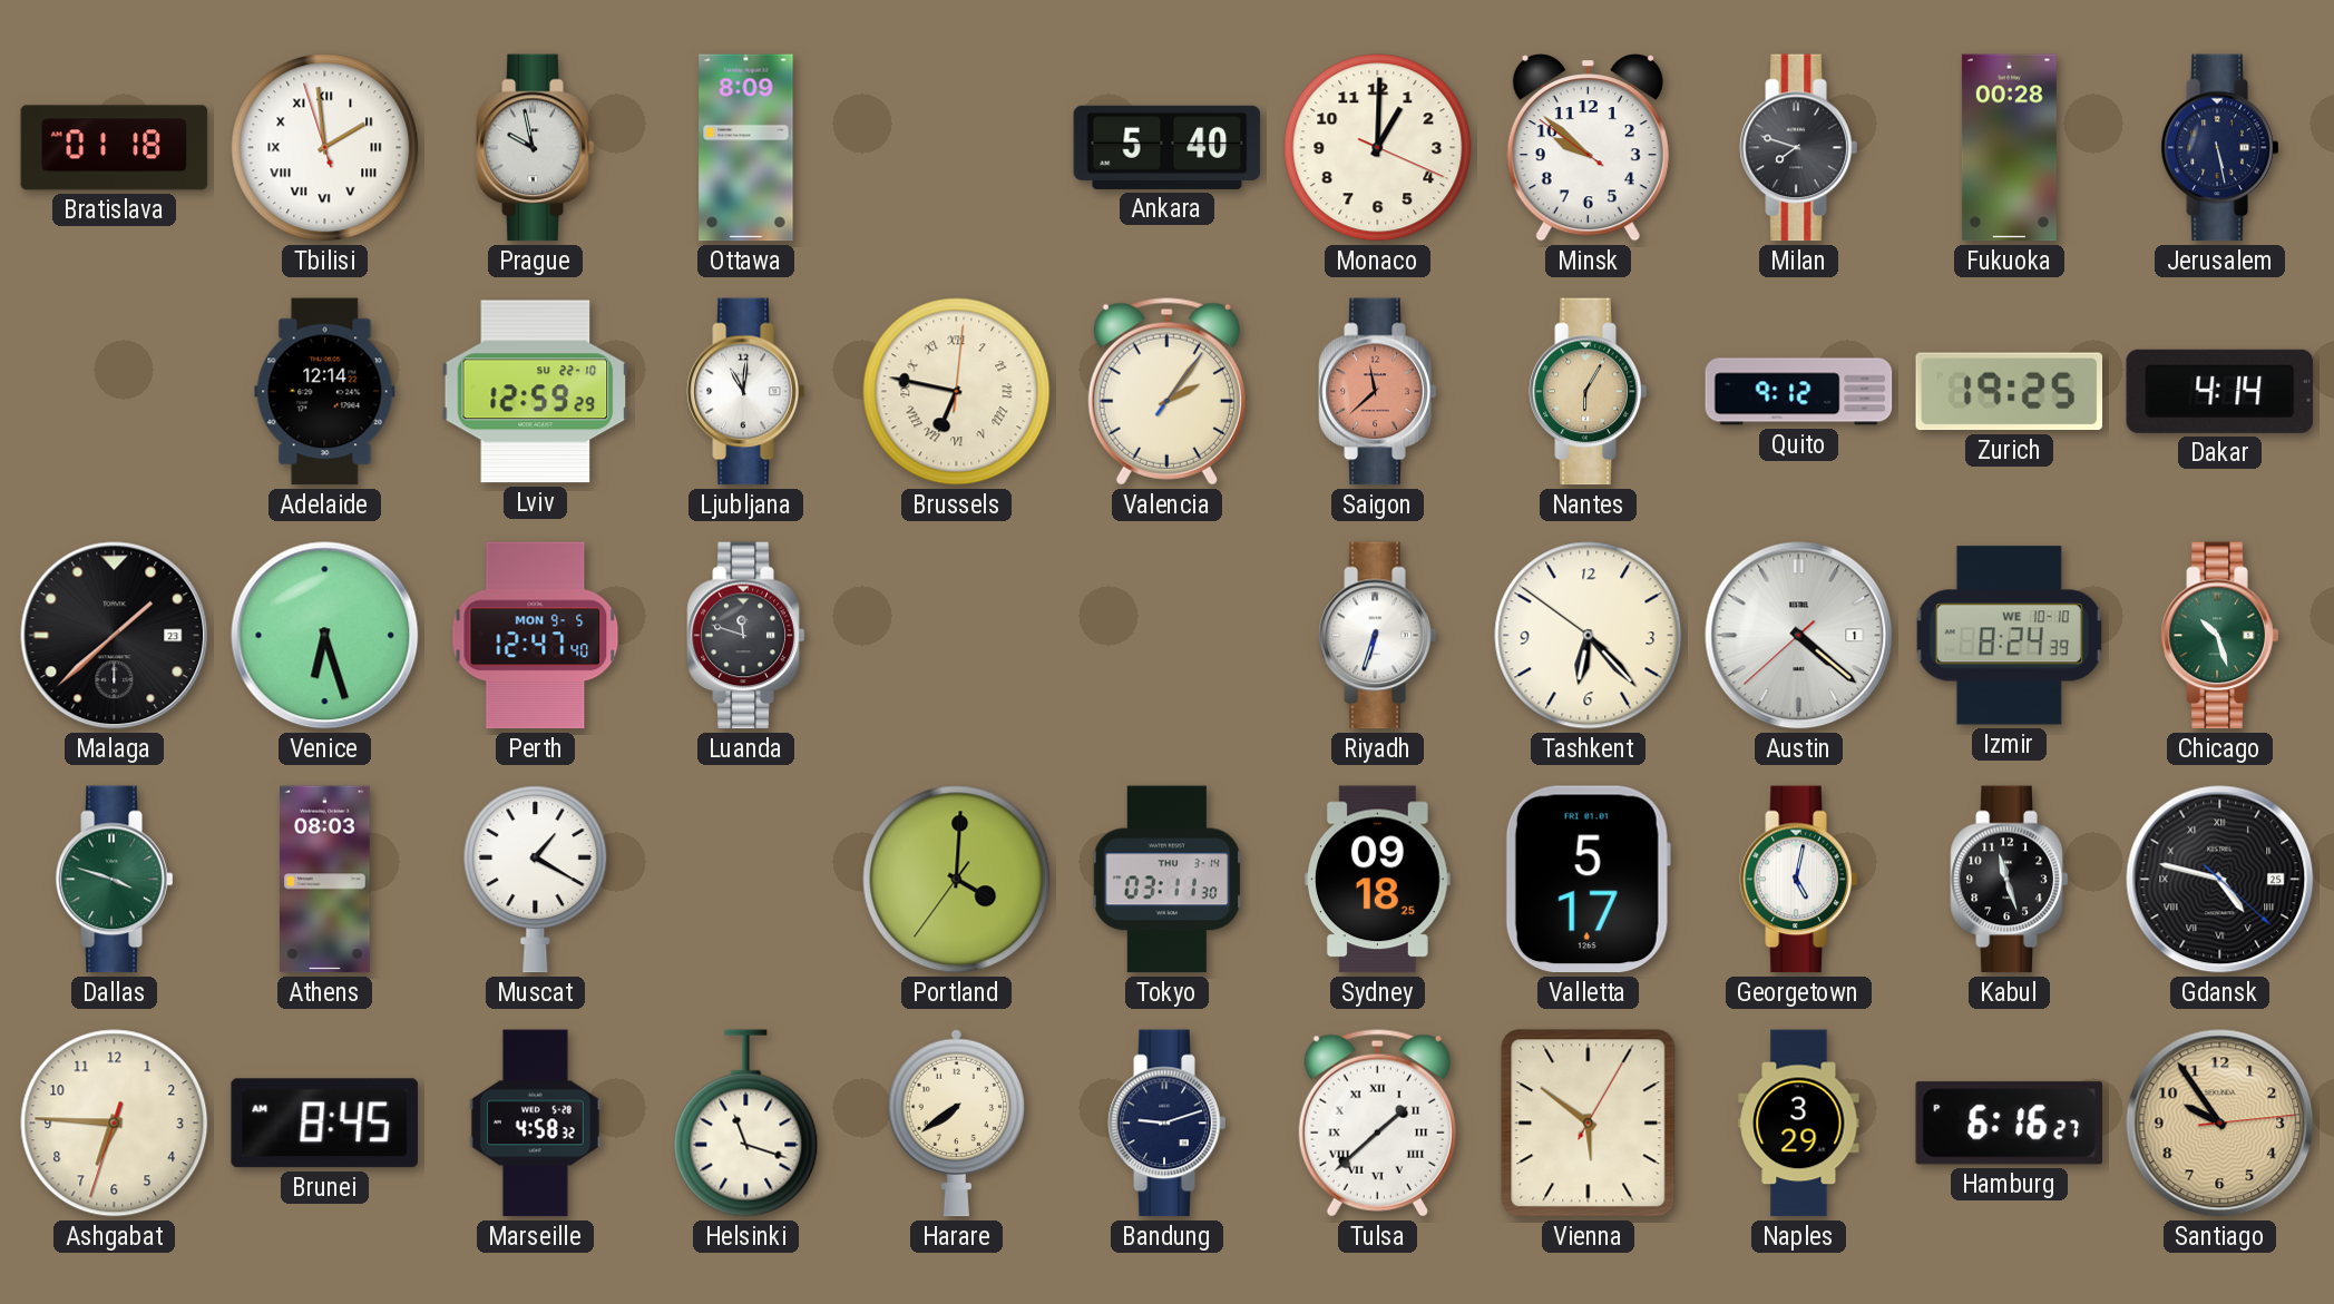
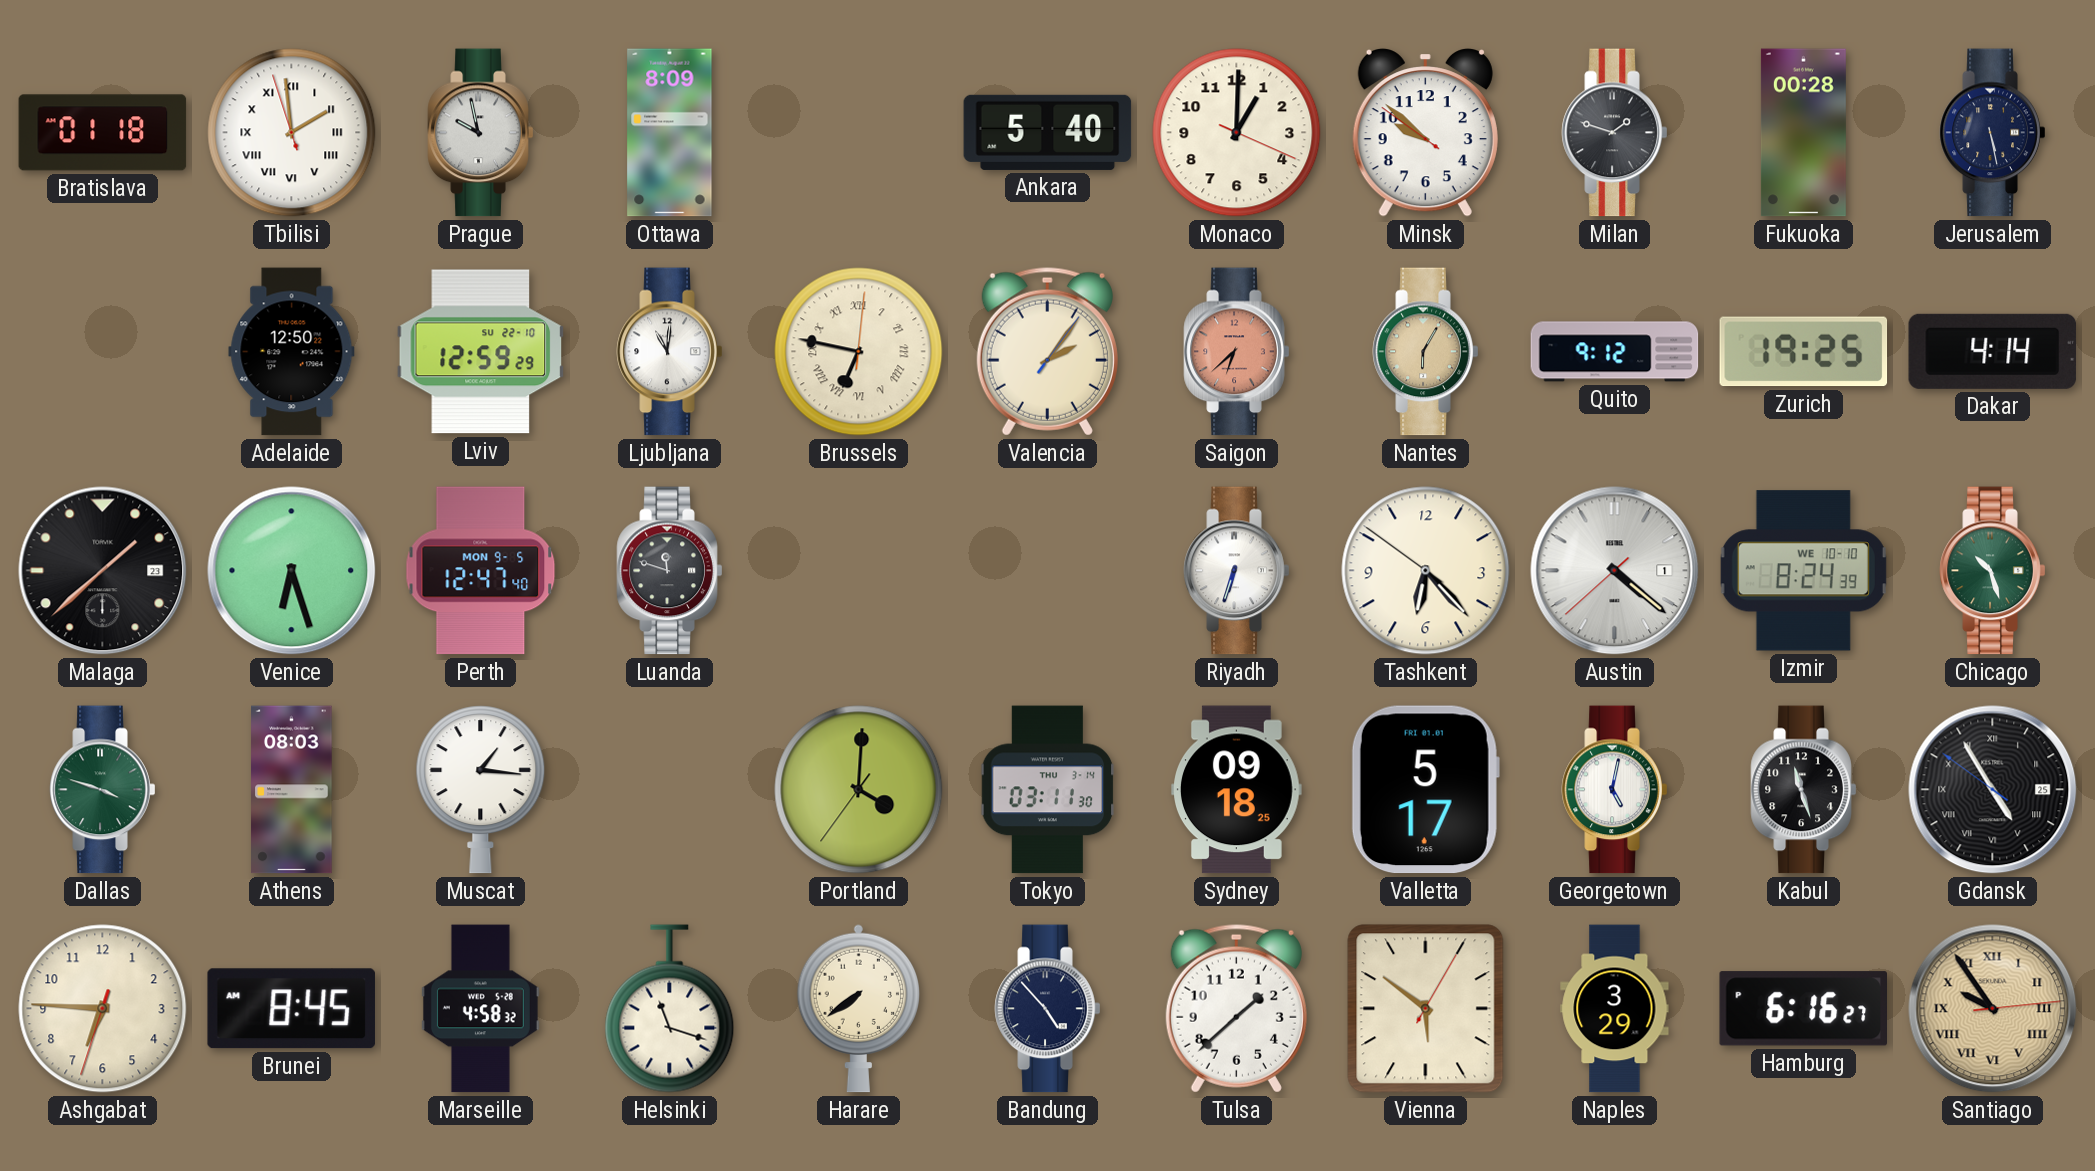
Milan: 7:48 -> 1:48 (1615, 133)
Adelaide: 12:14 -> 12:50 (292, 352)
Saigon: 11:38 -> 6:38 (1237, 352)
Muscat: 1:20 -> 1:16 (481, 790)
Gdansk: 4:47 -> 4:54 (1993, 790)
Bandung: 9:12 -> 4:53 (1048, 1009)
Tulsa numerals: Roman -> Arabic (1236, 1009)
Santiago numerals: Arabic -> Roman (1993, 1009)
